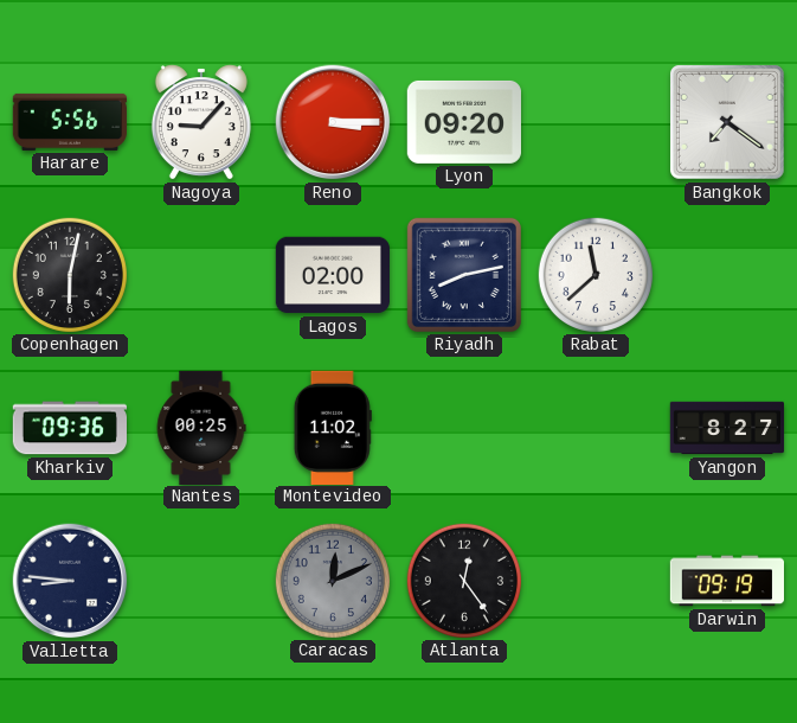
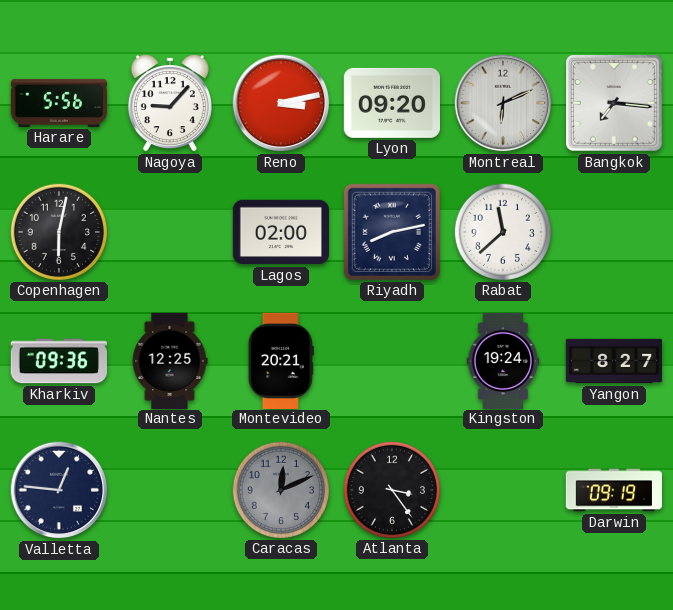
Reno: 3:15 -> 3:13 (281, 103)
Montreal: none -> 6:11 (503, 103)
Bangkok: 7:21 -> 7:16 (615, 104)
Nantes: 00:25 -> 12:25 (170, 360)
Montevideo: 11:02 -> 20:21 (281, 360)
Kingston: none -> 19:24 (503, 360)
Valletta: 8:46 -> 12:46 (59, 490)
Atlanta: 12:24 -> 3:24 (391, 489)
